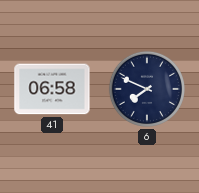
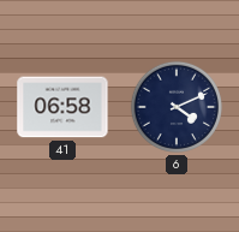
6: 7:49 -> 4:11 (177, 107)
